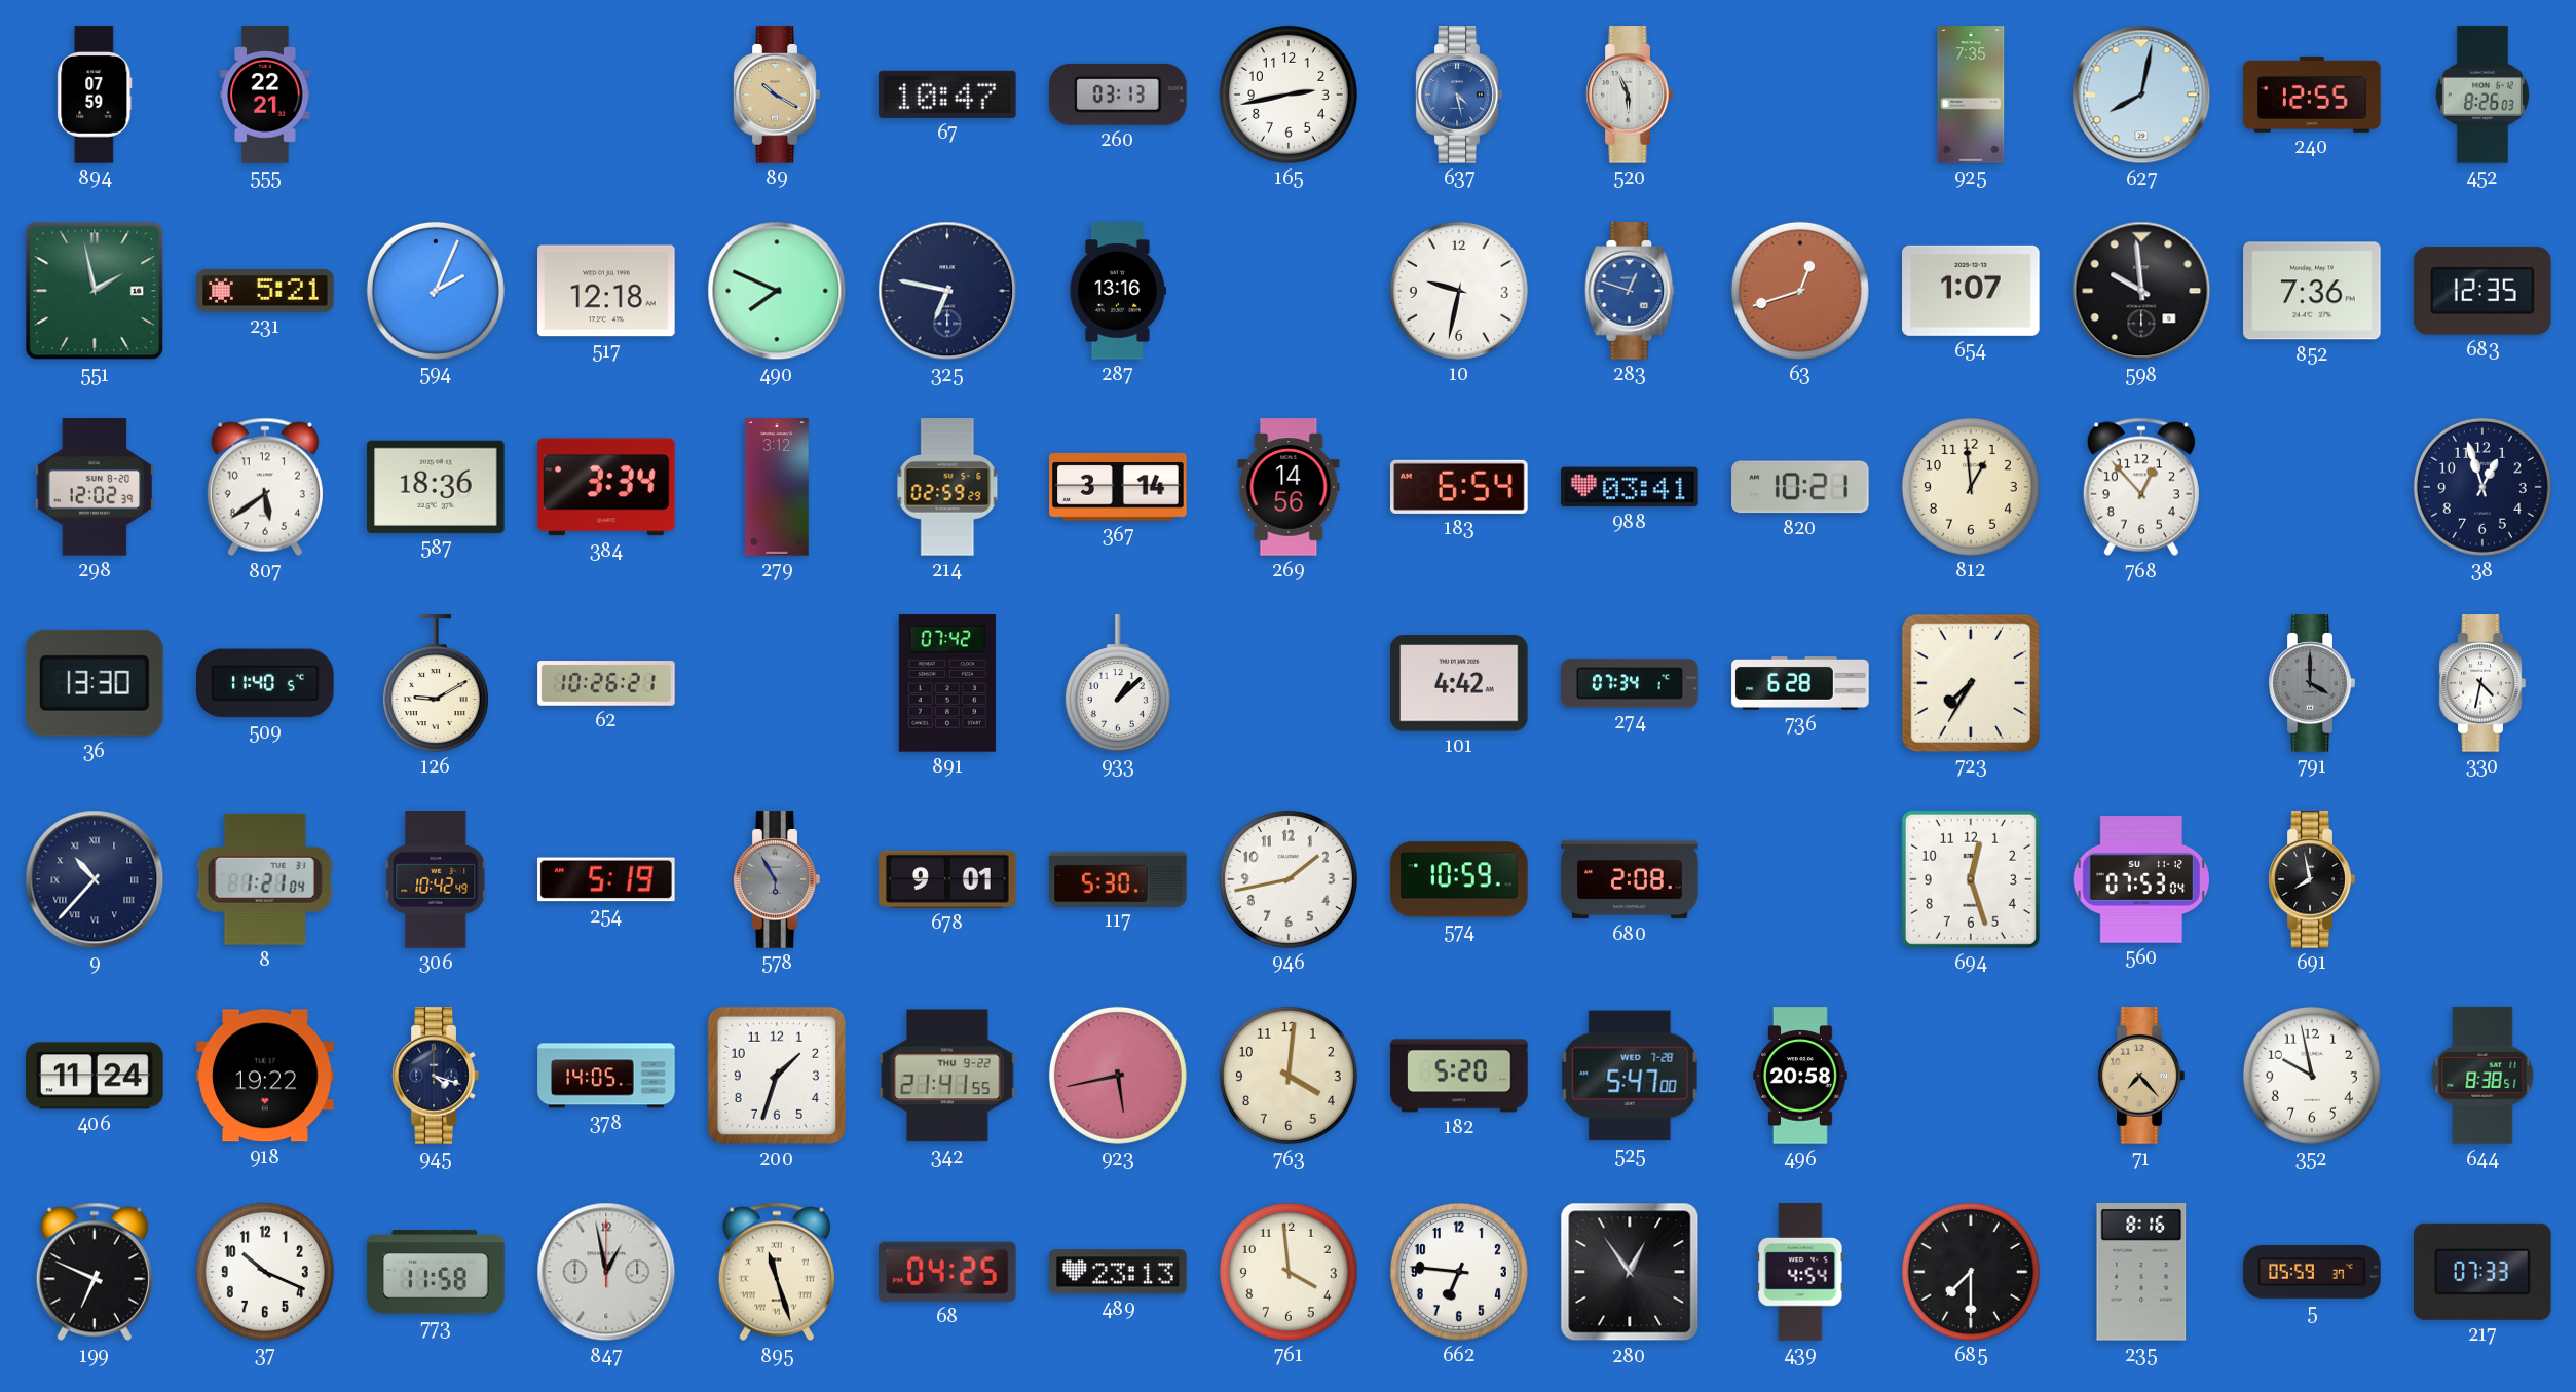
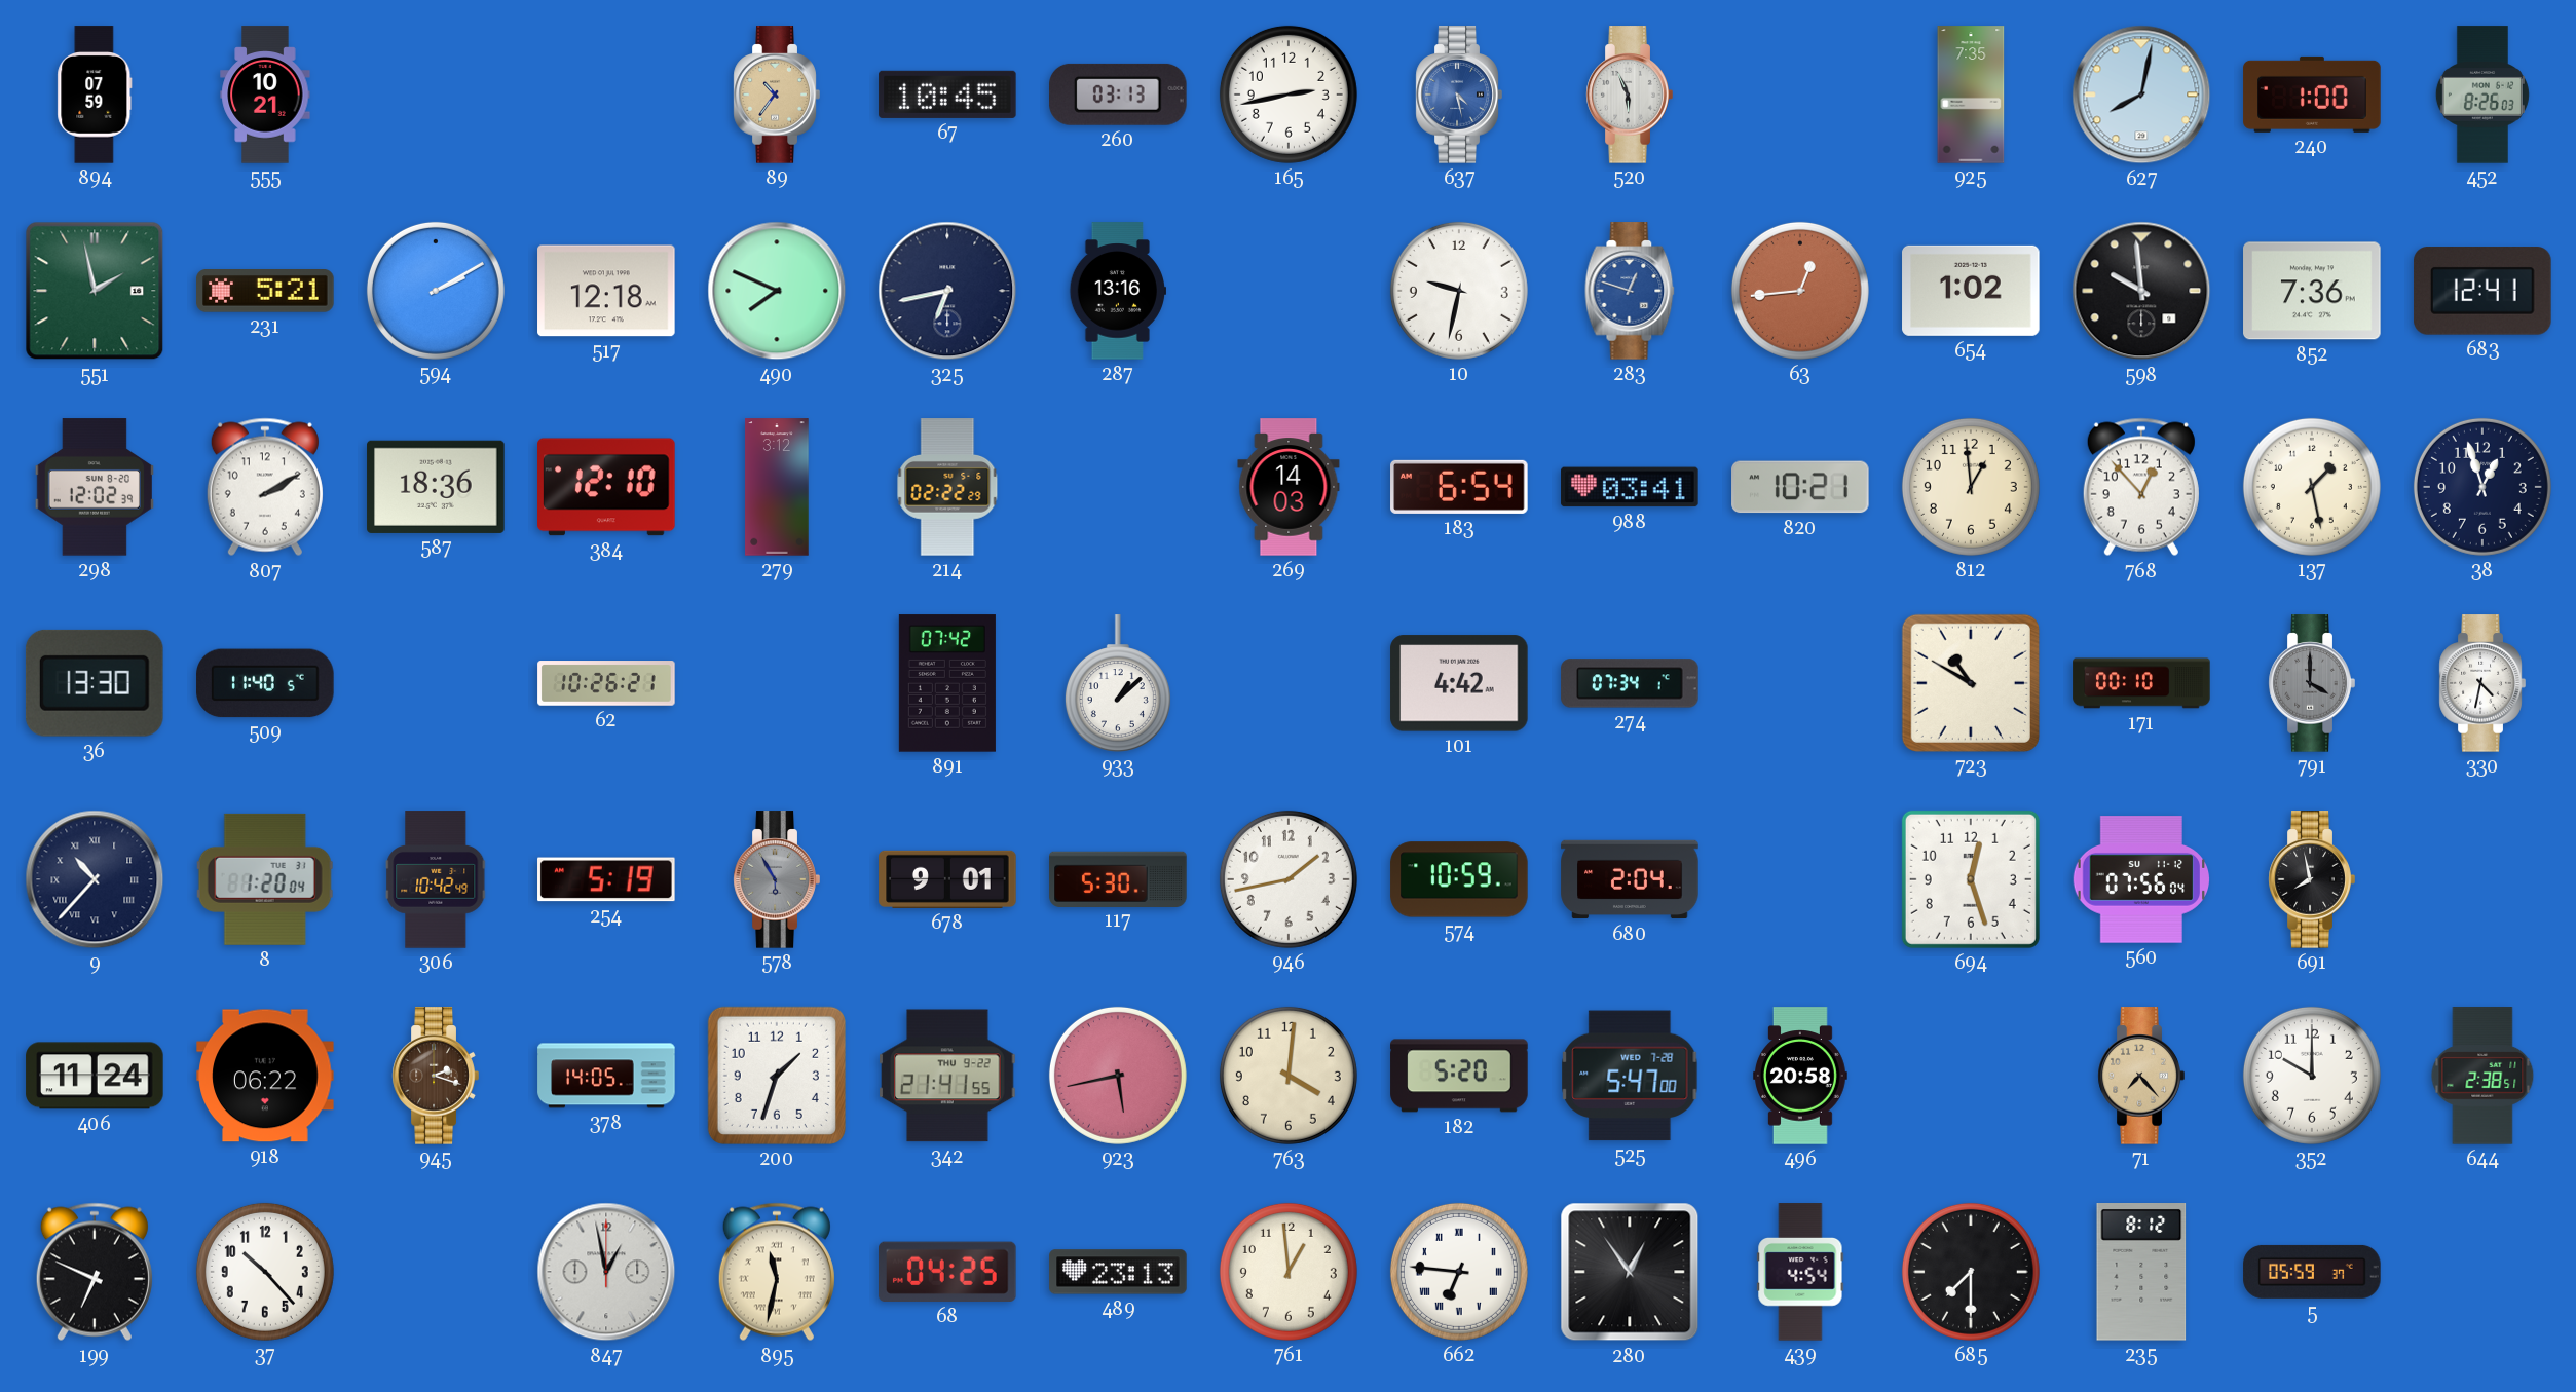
555: 22:21 -> 10:21 (265, 95)
89: 10:20 -> 10:36 (777, 95)
67: 10:47 -> 10:45 (947, 95)
240: 12:55 -> 1:00 (2312, 95)
594: 2:04 -> 2:10 (436, 291)
325: 6:47 -> 6:43 (947, 291)
63: 12:42 -> 12:44 (1800, 291)
654: 1:07 -> 1:02 (1971, 291)
683: 12:35 -> 12:41 (2482, 291)
807: 5:39 -> 2:10 (265, 487)
384: 3:34 -> 12:10 (606, 487)
214: 02:59 -> 02:22 (947, 487)
367: 3:14 -> none (1118, 487)
269: 14:56 -> 14:03 (1289, 487)
137: none -> 1:28 (2312, 487)
126: 9:10 -> none (436, 683)
736: 6:28 -> none (1800, 683)
723: 7:35 -> 10:50 (1971, 683)
171: none -> 00:10 (2141, 683)
8: 1:21 -> 1:20 (265, 879)
680: 2:08 -> 2:04 (1630, 879)
560: 07:53 -> 07:56 (2141, 879)
918: 19:22 -> 06:22 (265, 1076)
945: 4:18 -> 2:18 (436, 1076)
945 dial: navy -> brown (436, 1076)
352: 9:58 -> 10:00 (2312, 1076)
644: 8:38 -> 2:38 (2482, 1076)
37: 10:19 -> 10:23 (265, 1272)
773: 11:58 -> none (436, 1272)
895: 11:27 -> 11:32 (777, 1272)
761: 3:59 -> 12:59 (1289, 1272)
662 numerals: Arabic -> Roman (1459, 1272)
235: 8:16 -> 8:12 (2141, 1273)
217: 07:33 -> none (2482, 1272)
